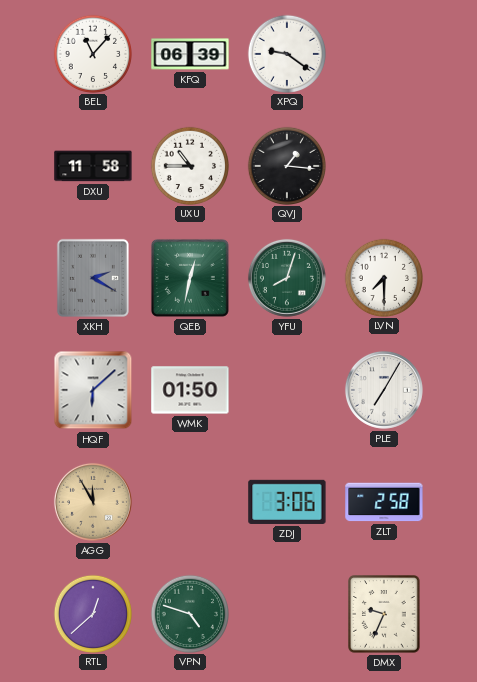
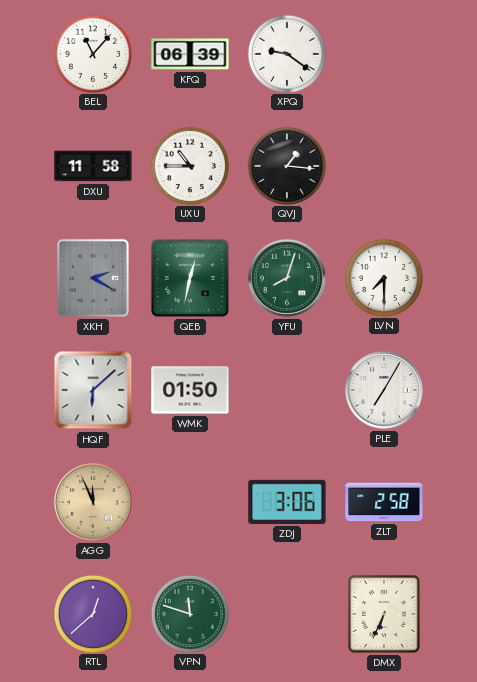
AGG: 11:55 -> 11:56 (93, 502)
VPN: 4:48 -> 11:48 (189, 613)
DMX: 9:34 -> 6:34 (384, 614)
